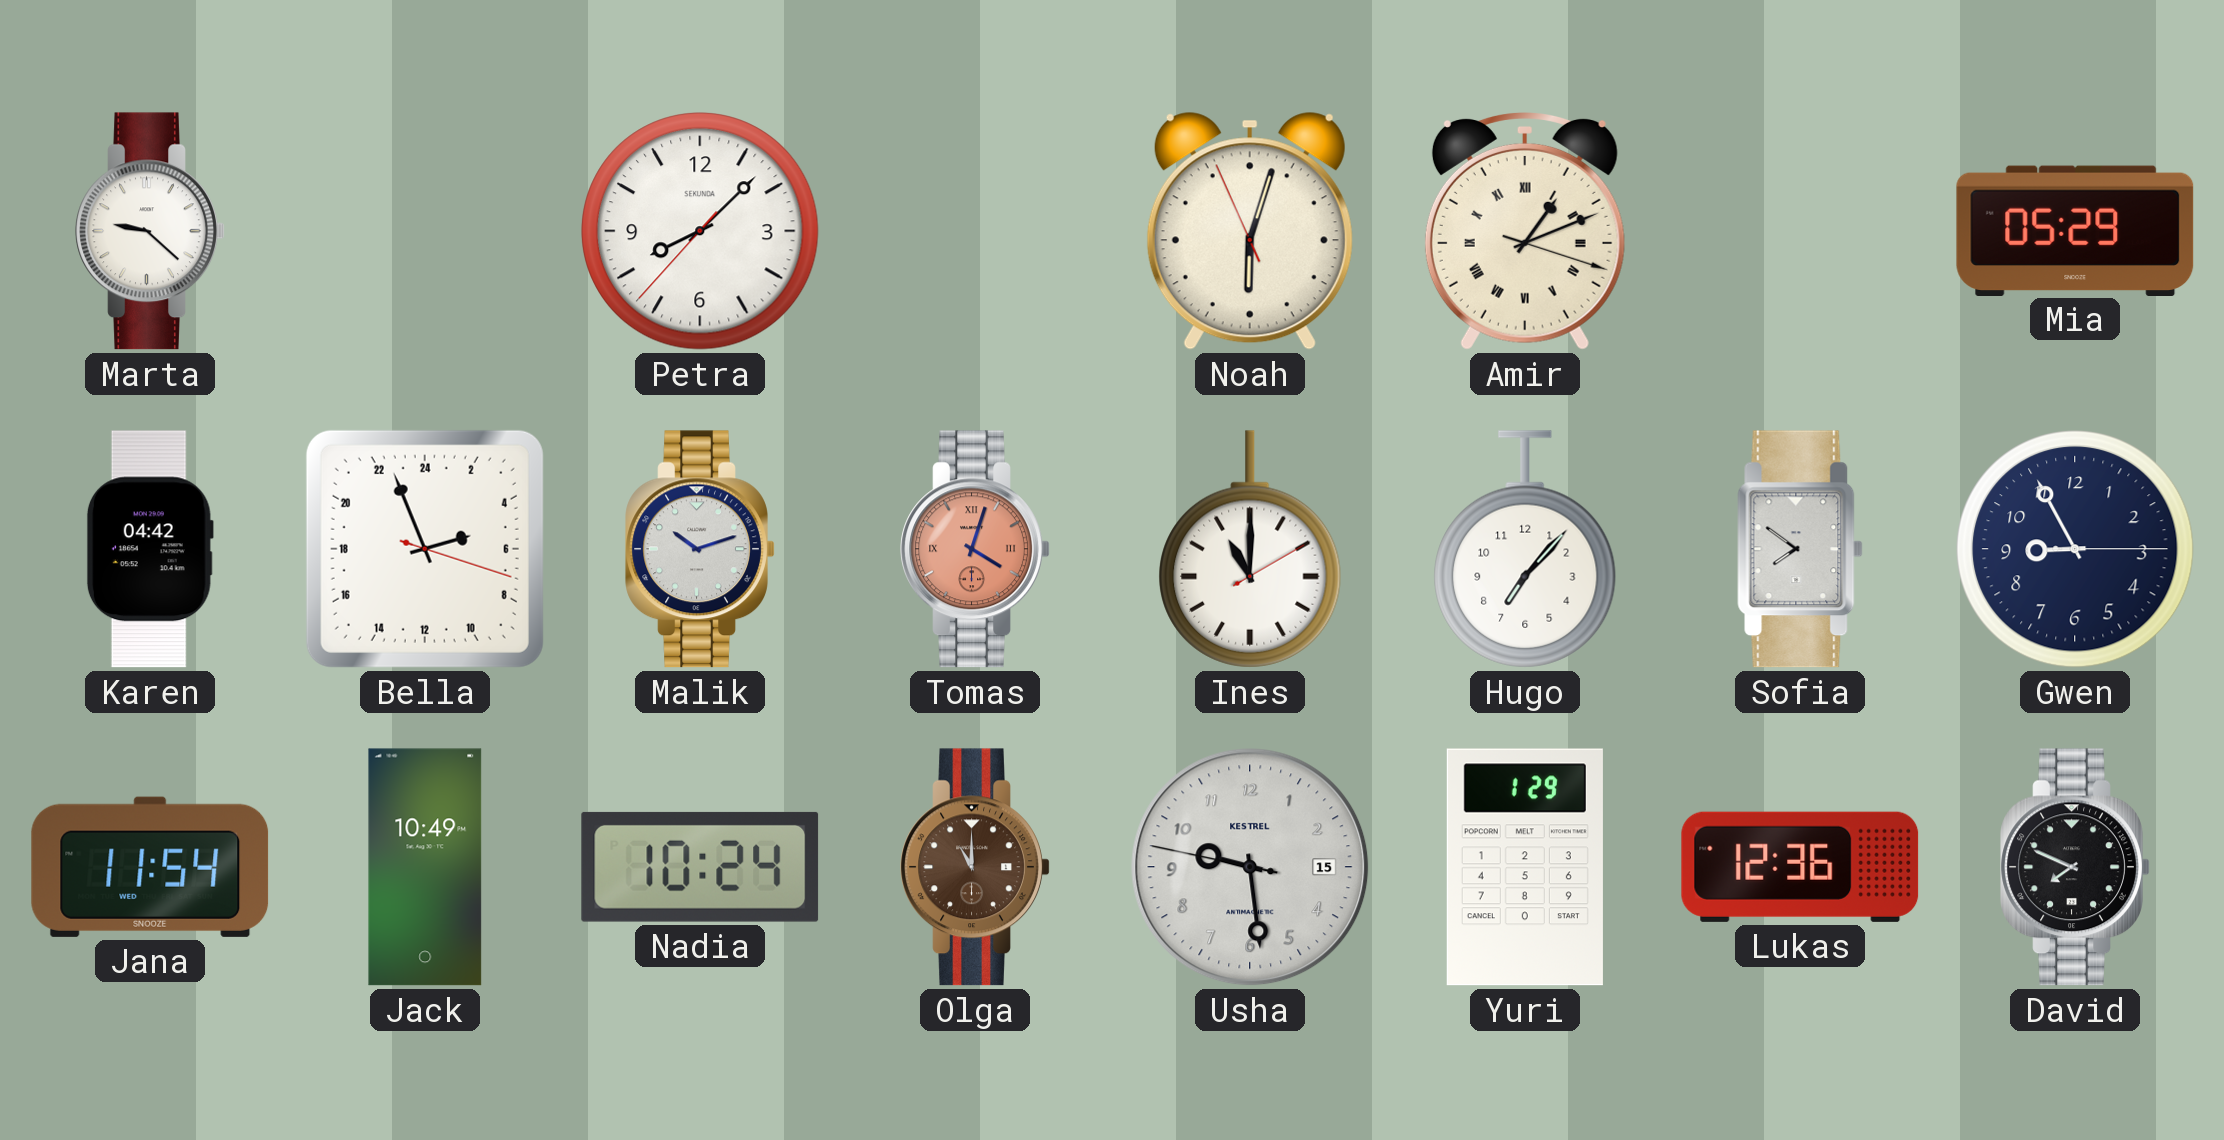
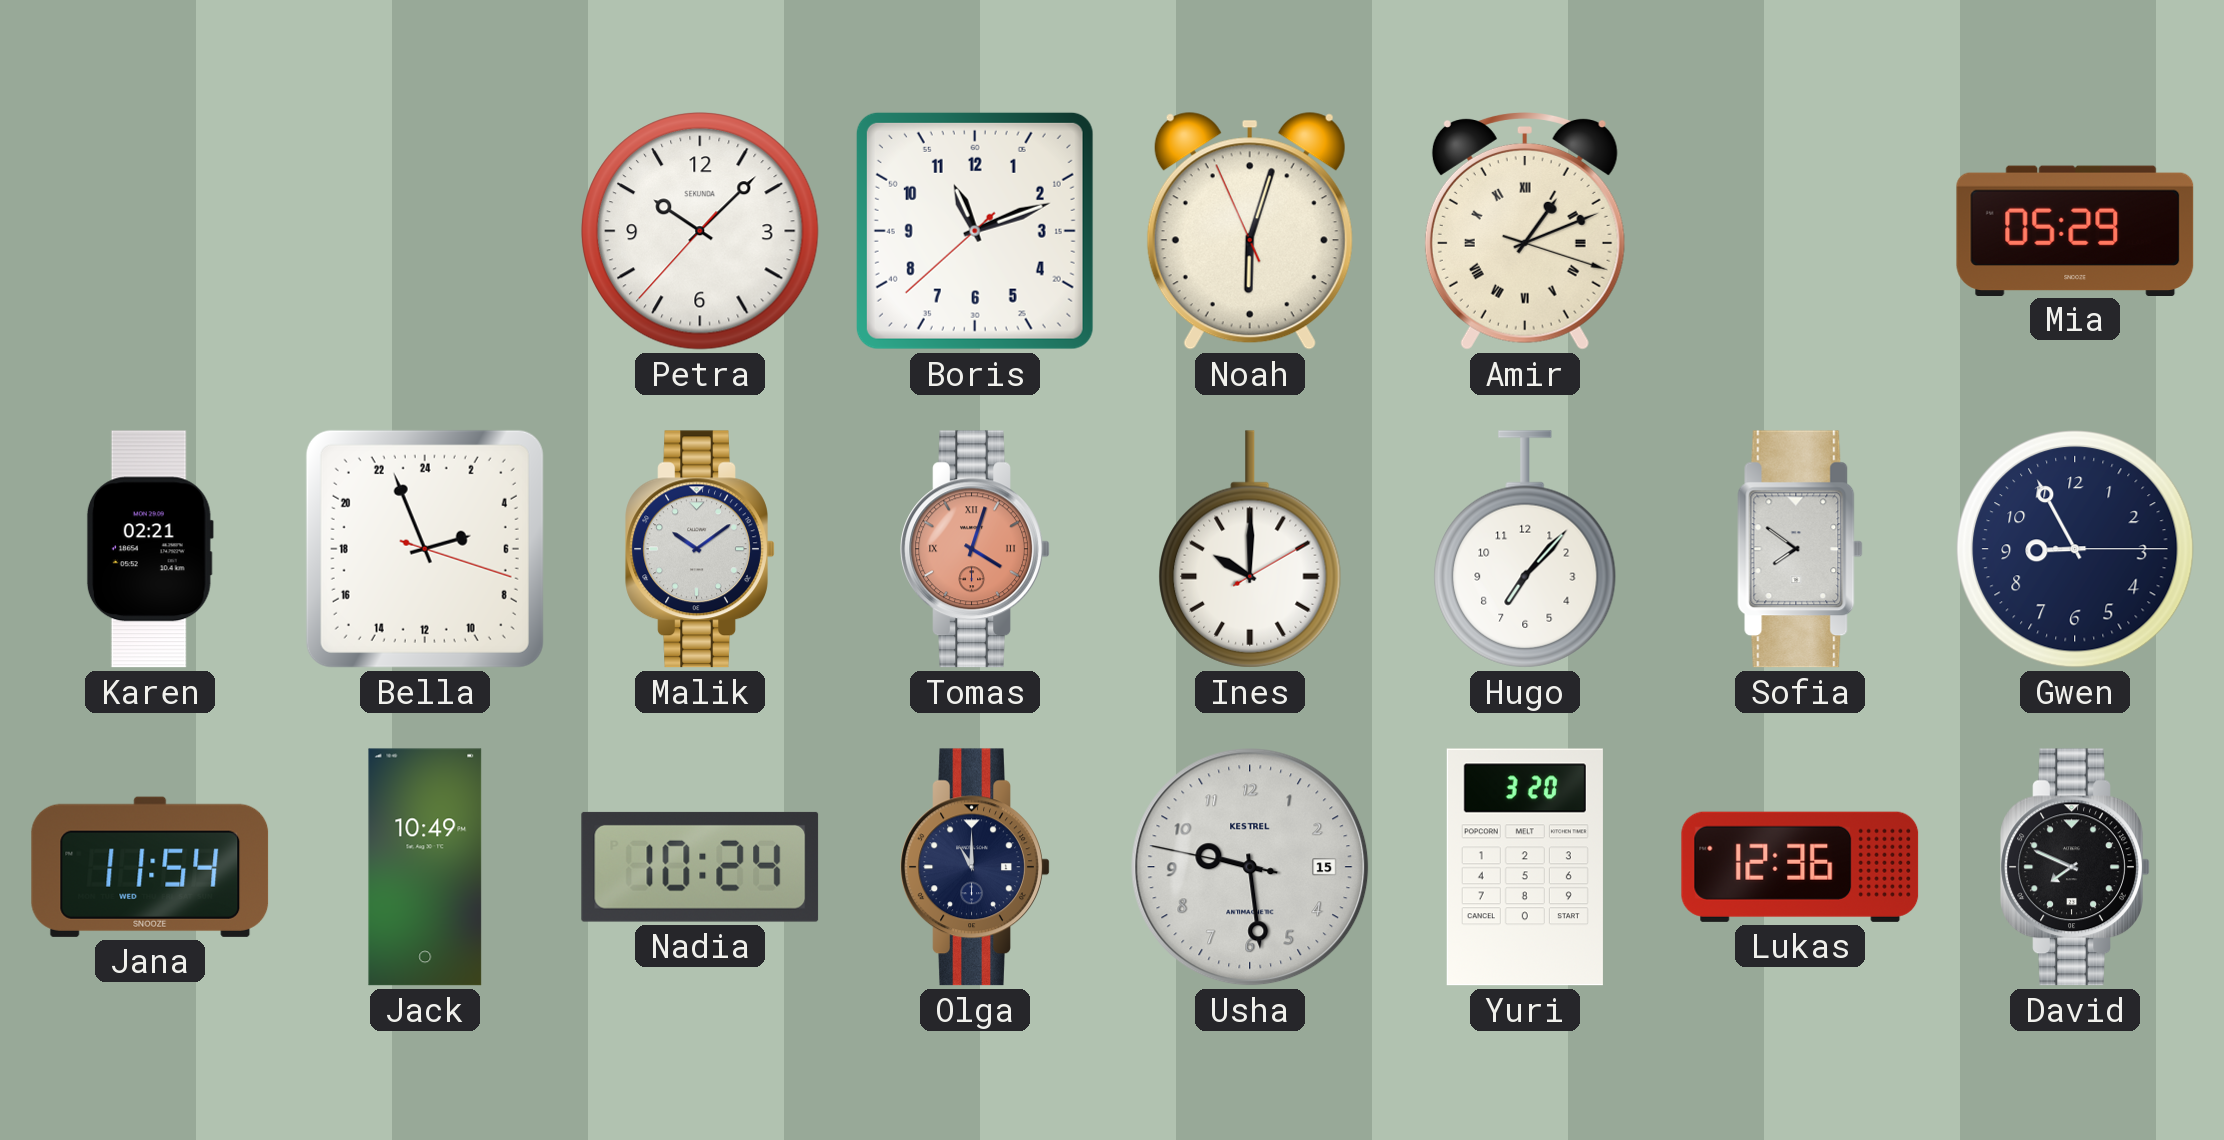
Marta: 9:22 -> none (150, 231)
Petra: 8:07 -> 10:07 (700, 231)
Boris: none -> 11:11 (975, 231)
Karen: 04:42 -> 02:21 (150, 549)
Malik: 10:12 -> 10:09 (700, 549)
Ines: 11:00 -> 10:00 (1250, 549)
Olga dial: brown -> navy (975, 867)
Yuri: 1:29 -> 3:20 (1525, 867)
